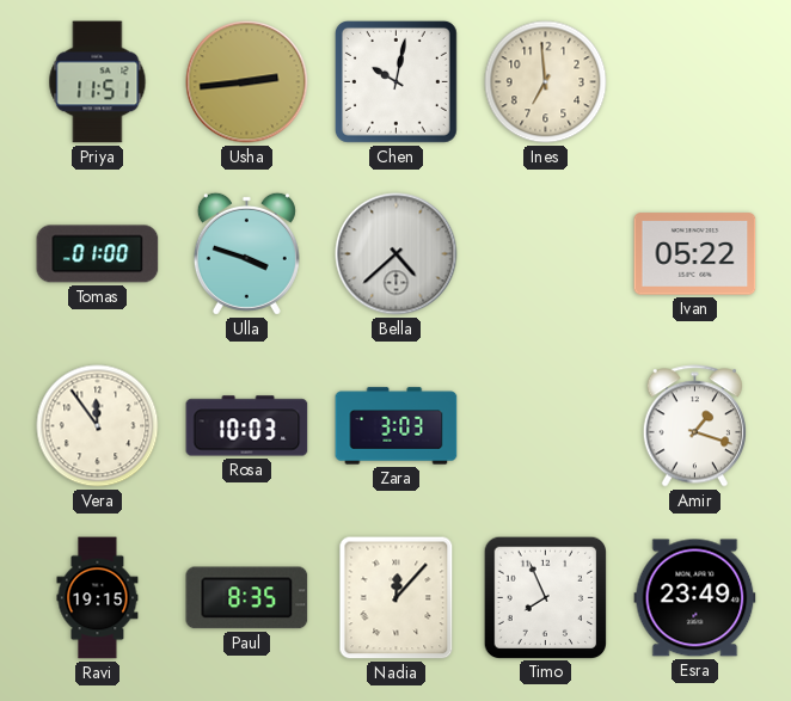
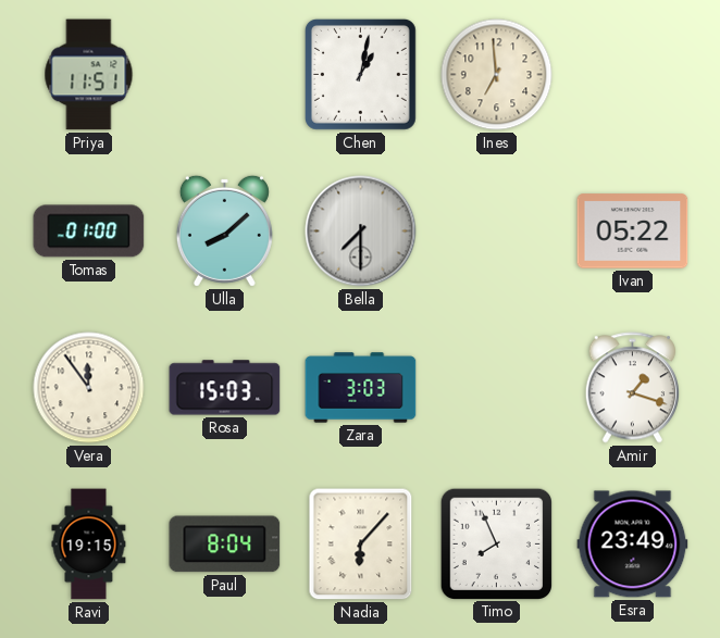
Usha: 2:44 -> none (247, 82)
Chen: 10:02 -> 1:02 (360, 74)
Ulla: 3:48 -> 8:08 (224, 230)
Bella: 4:38 -> 7:30 (361, 232)
Rosa: 10:03 -> 15:03 (225, 388)
Paul: 8:35 -> 8:04 (225, 545)
Nadia: 12:07 -> 6:07 (361, 545)
